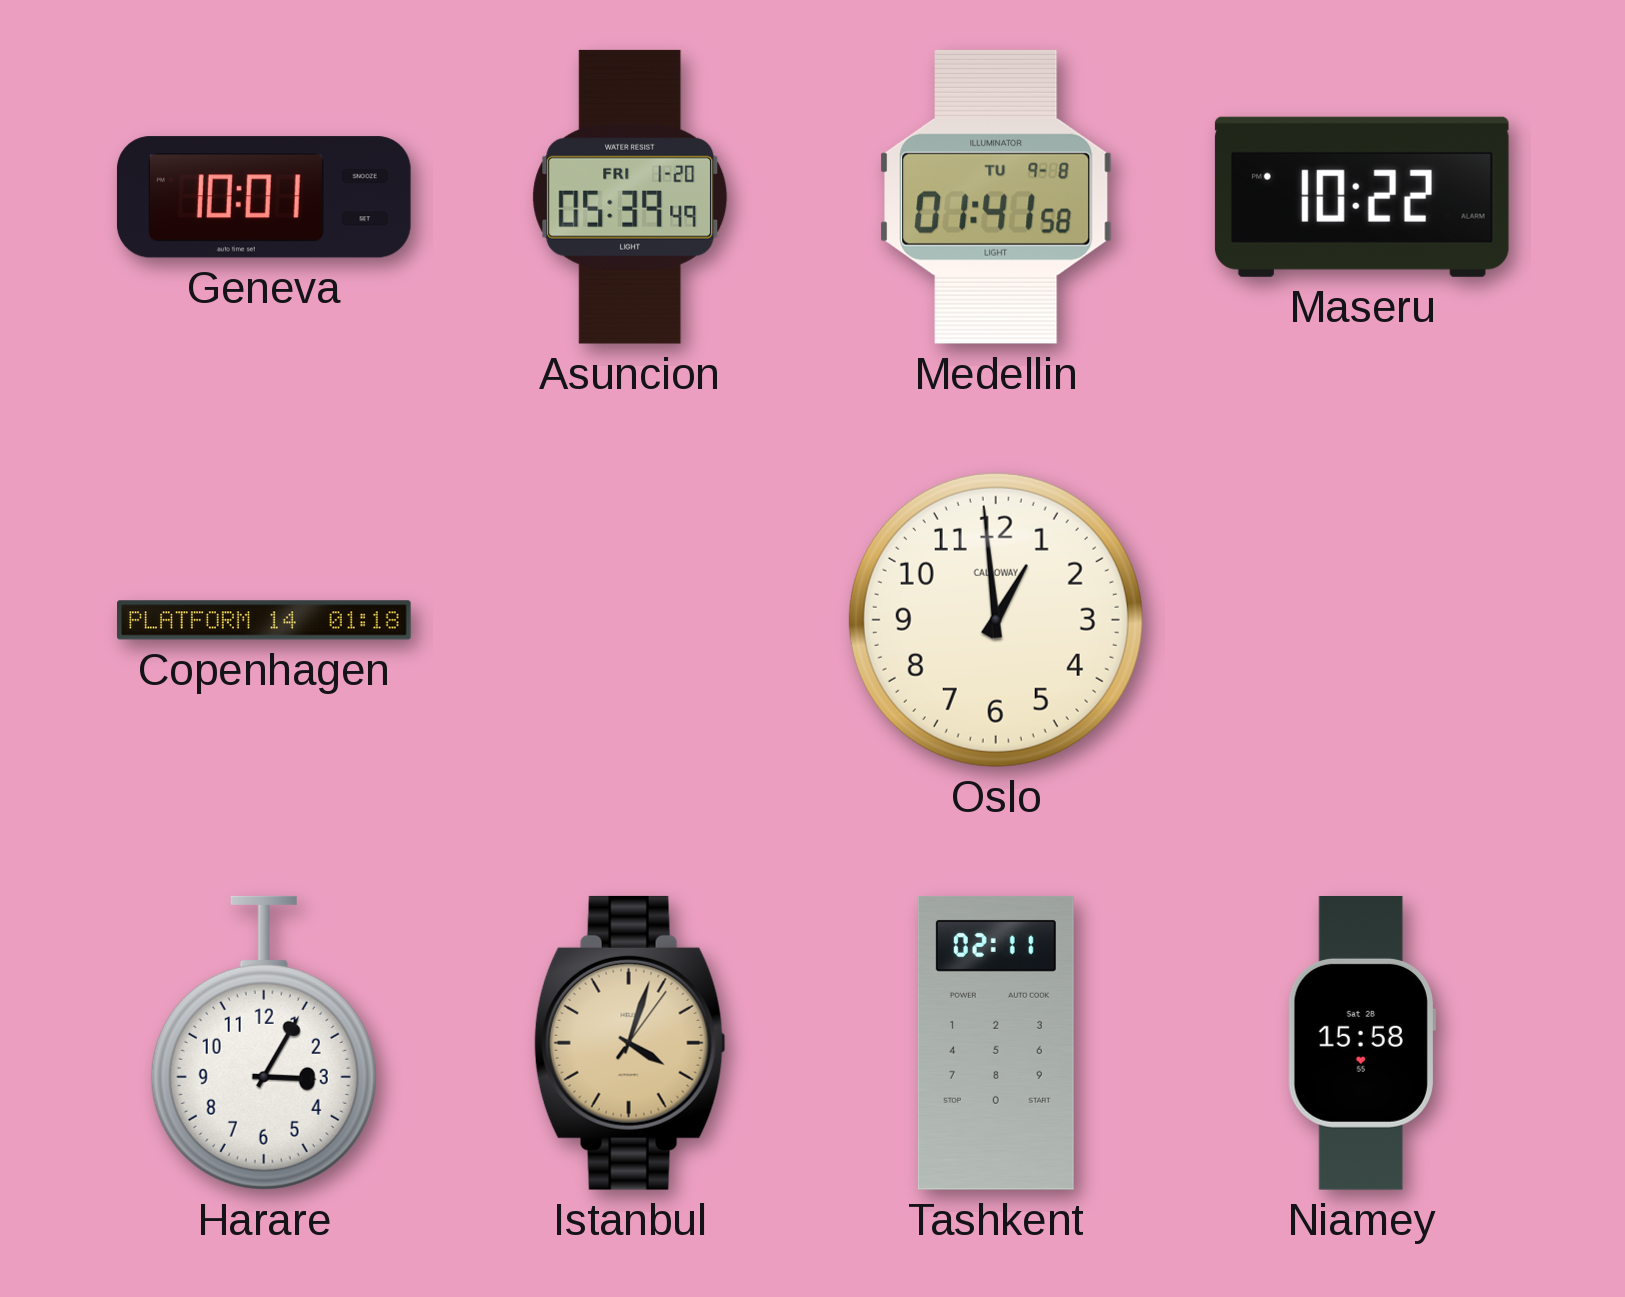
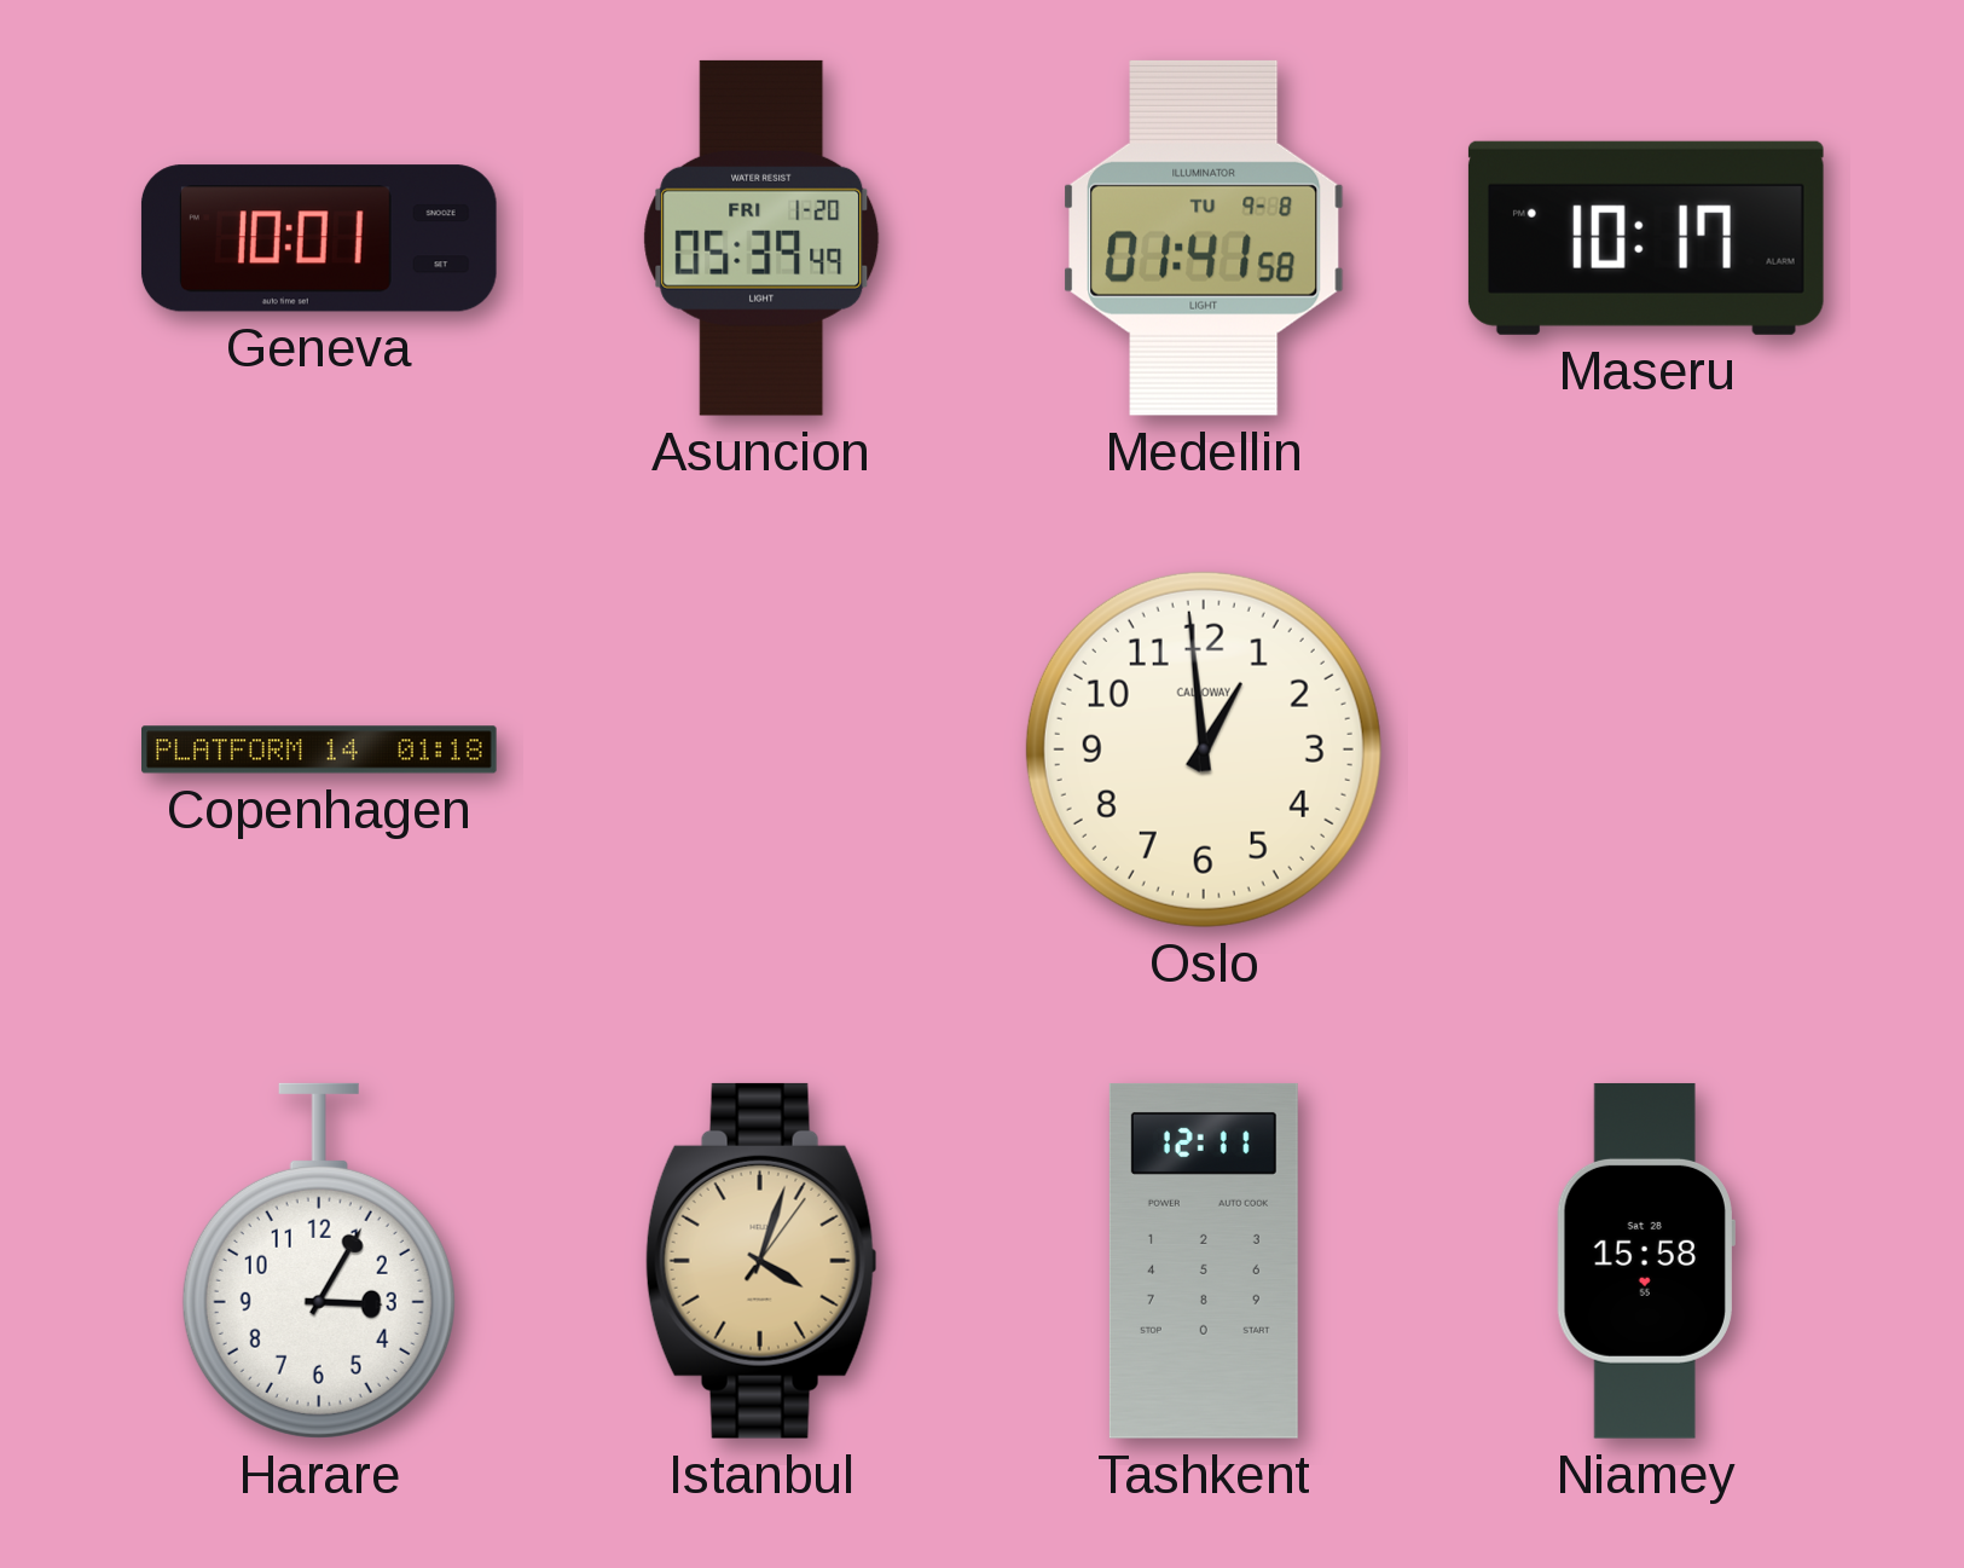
Maseru: 10:22 -> 10:17 (1646, 238)
Tashkent: 02:11 -> 12:11 (1204, 1261)
